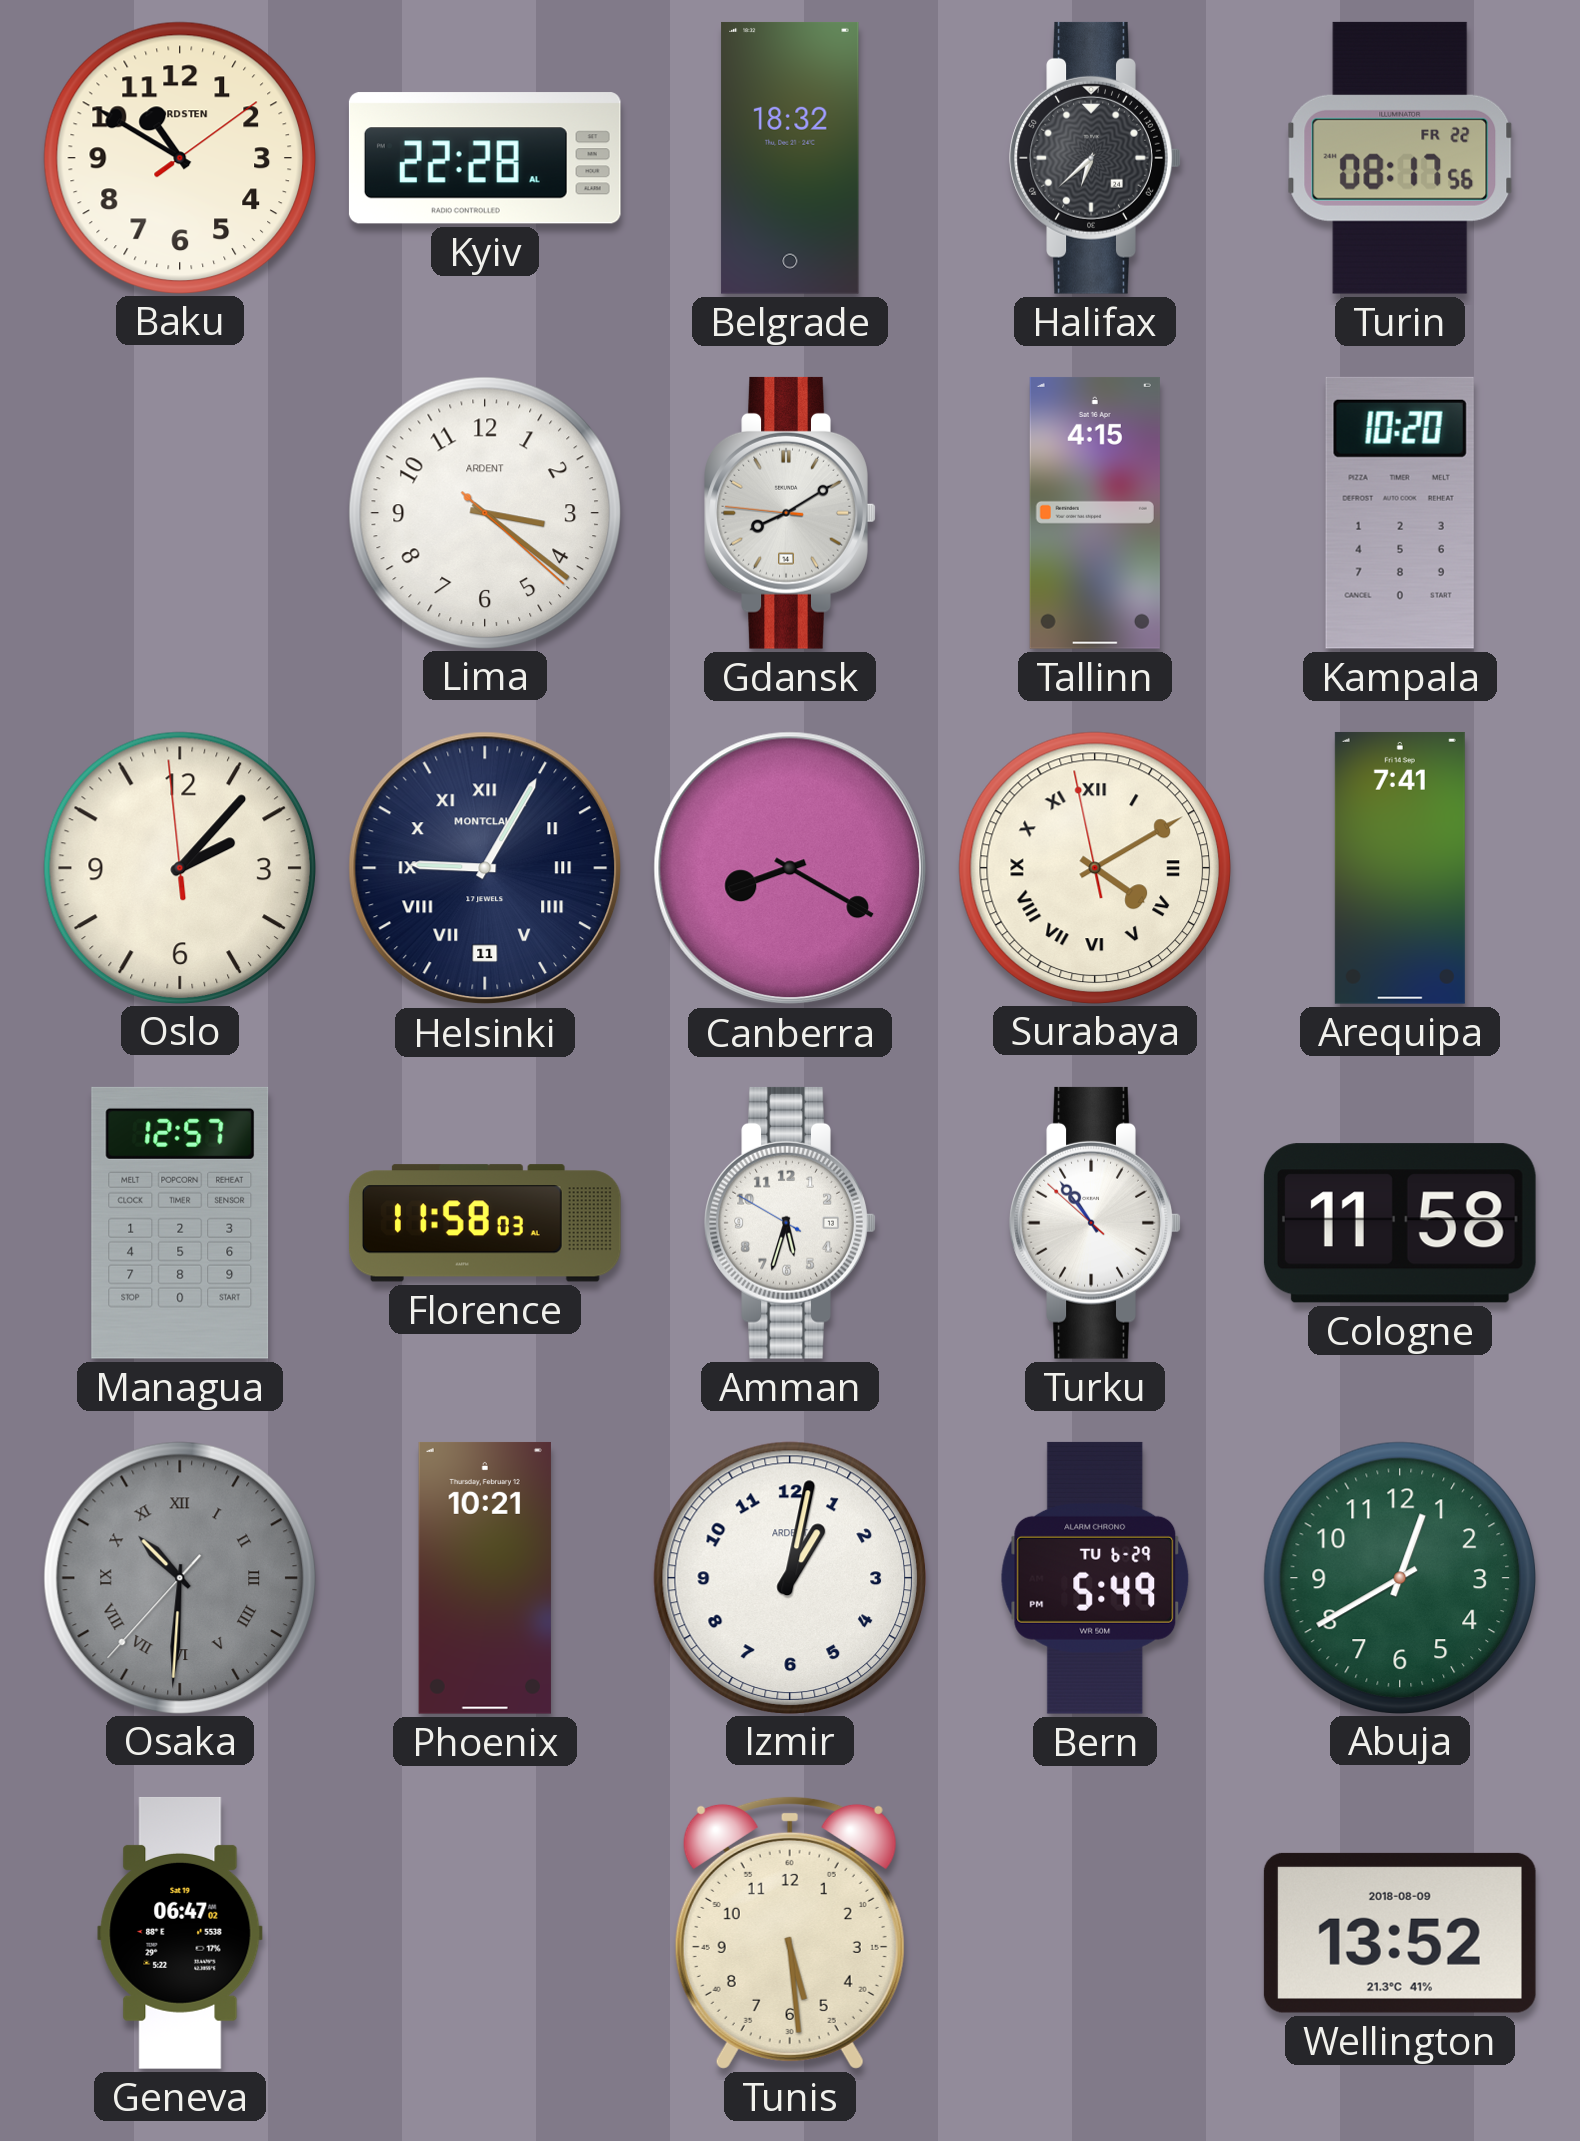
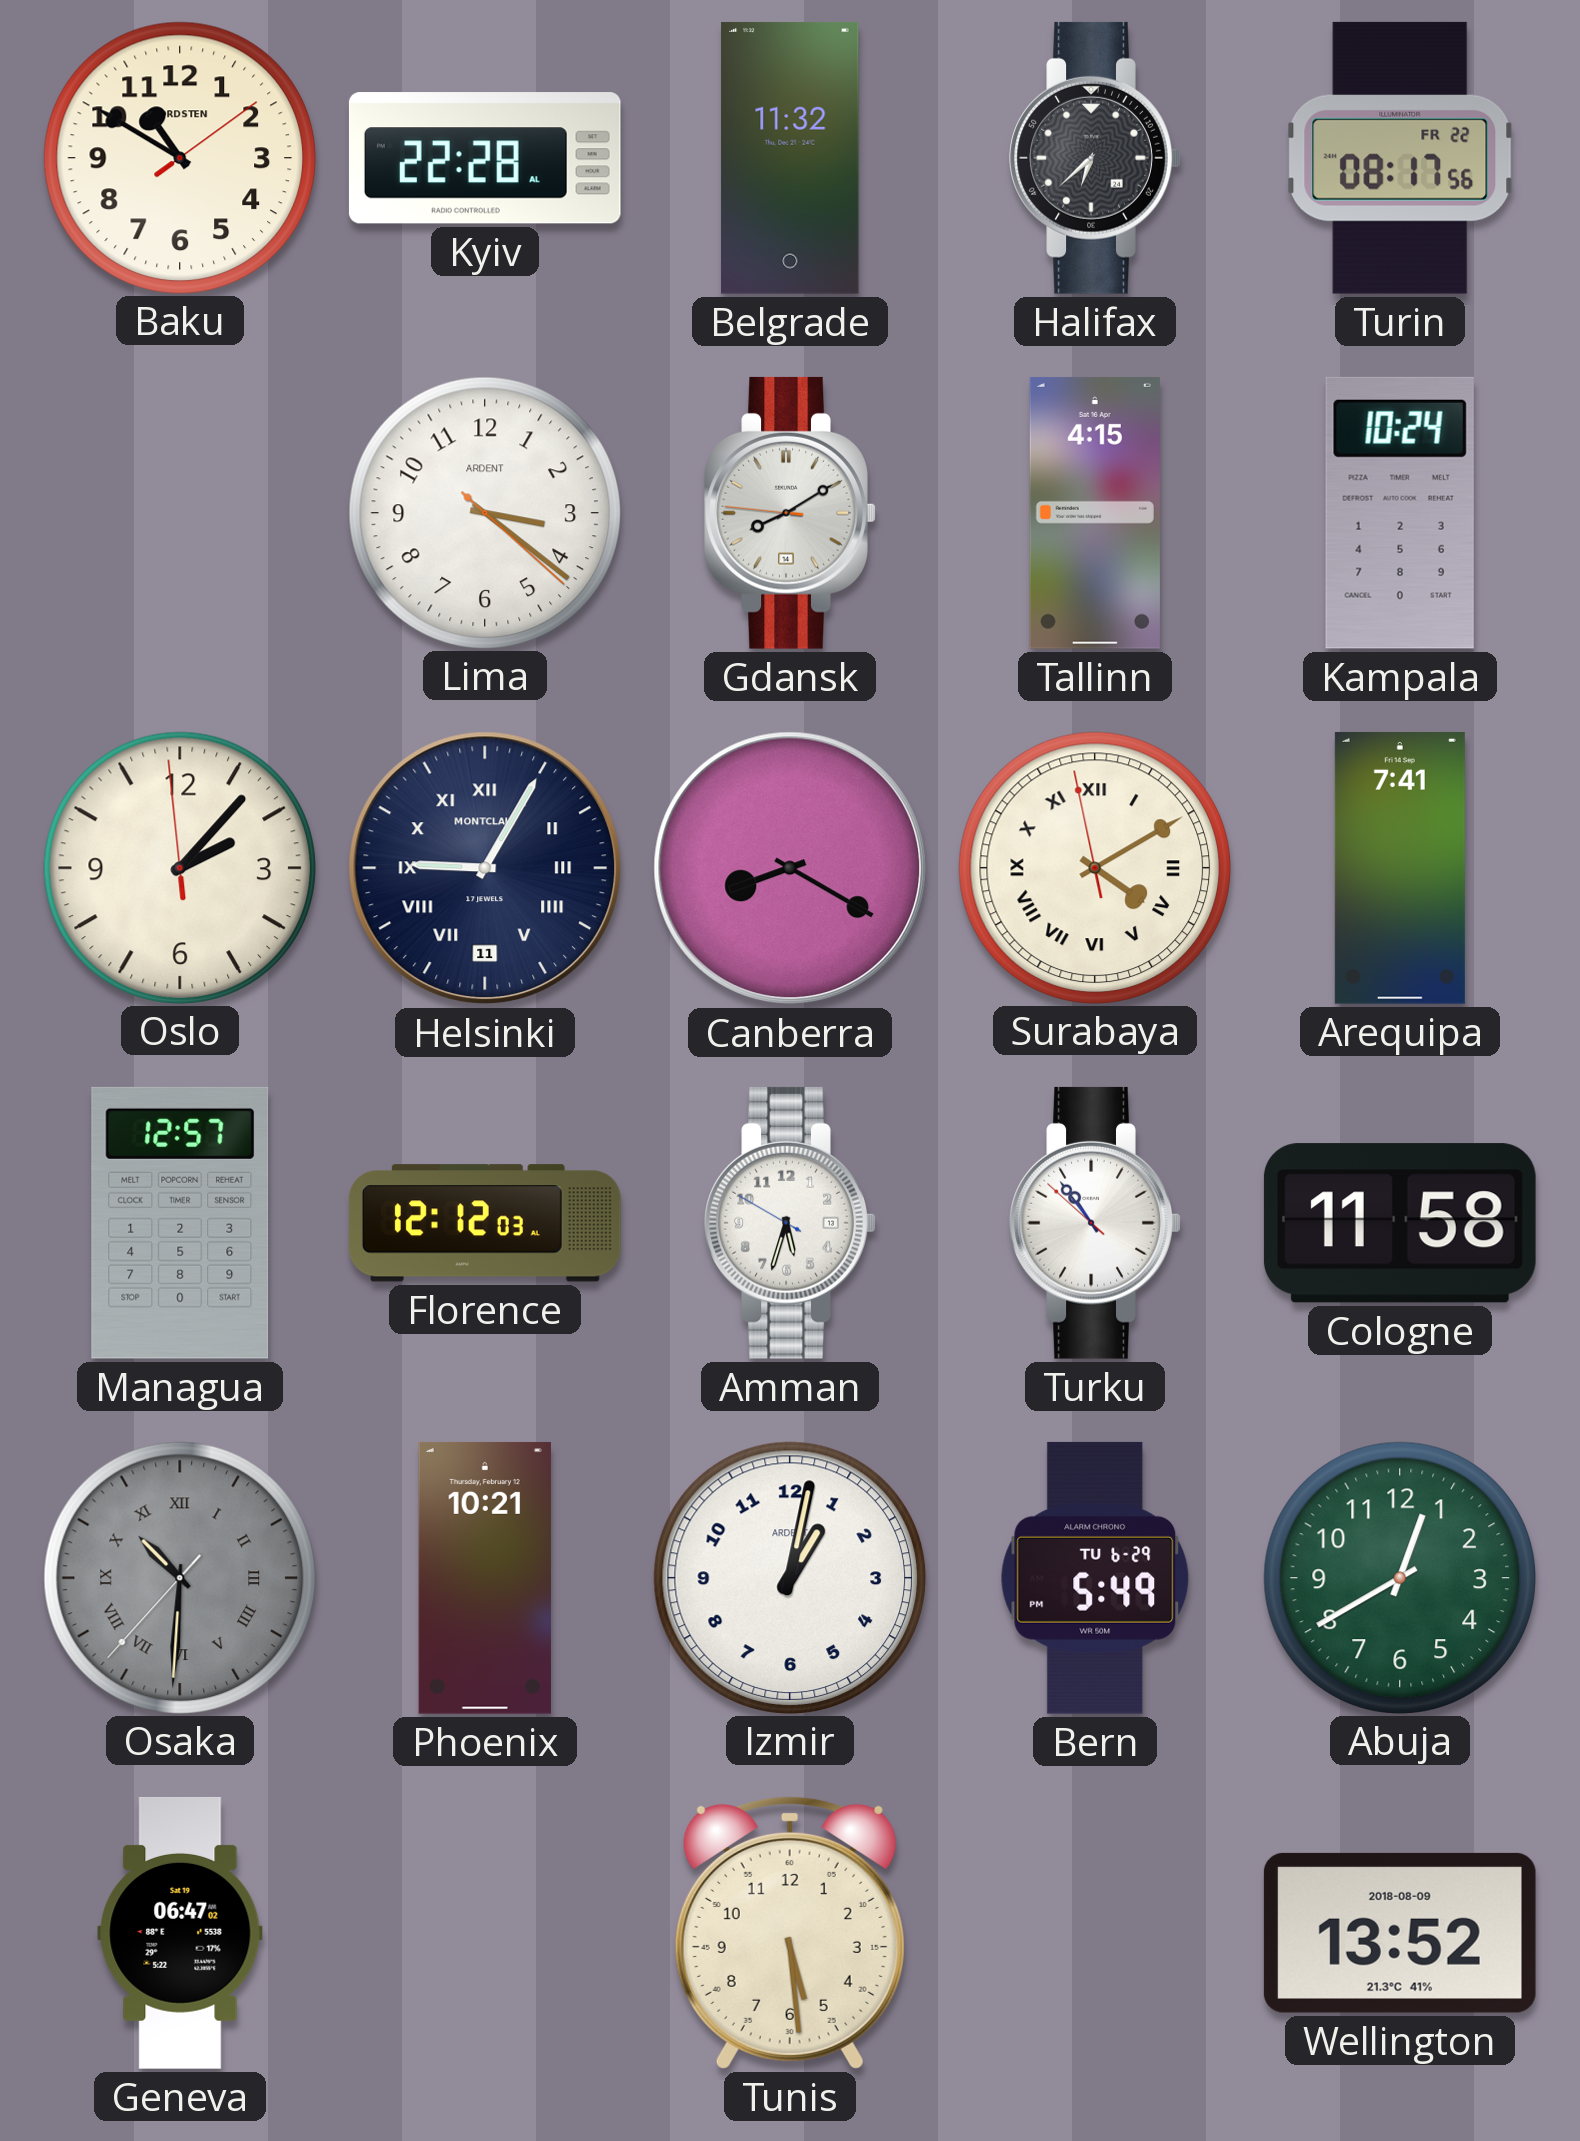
Belgrade: 18:32 -> 11:32 (790, 158)
Kampala: 10:20 -> 10:24 (1400, 513)
Florence: 11:58 -> 12:12 (485, 1223)
